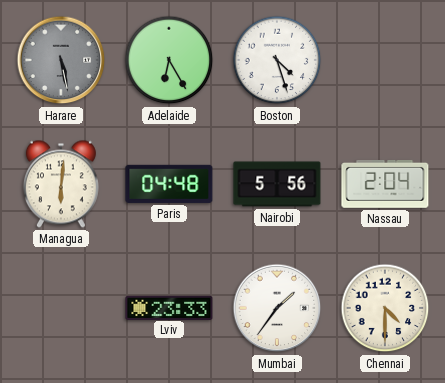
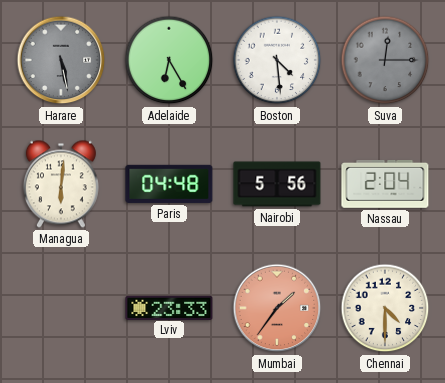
Boston: 4:27 -> 4:29 (277, 60)
Suva: none -> 12:15 (385, 60)
Mumbai dial: white -> salmon (277, 308)
